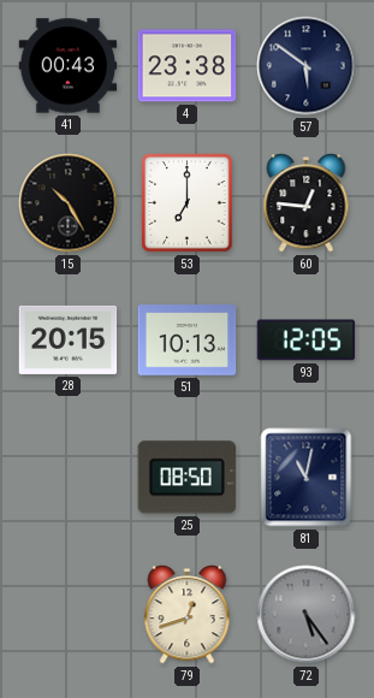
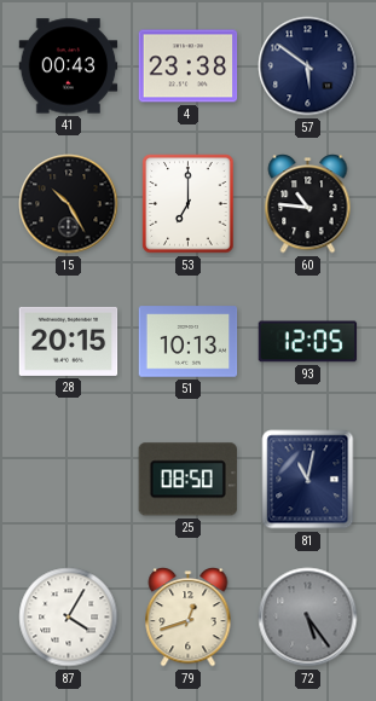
60: 12:46 -> 10:46 (308, 204)
87: none -> 4:05 (69, 618)
